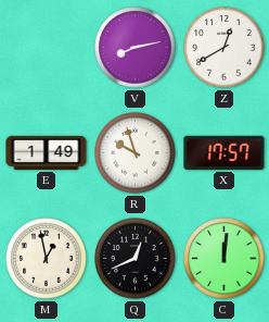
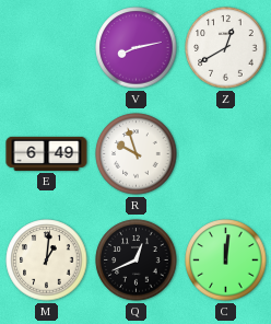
E: 1:49 -> 6:49 (47, 153)
X: 17:57 -> none (225, 152)
M: 12:58 -> 1:01 (47, 261)
